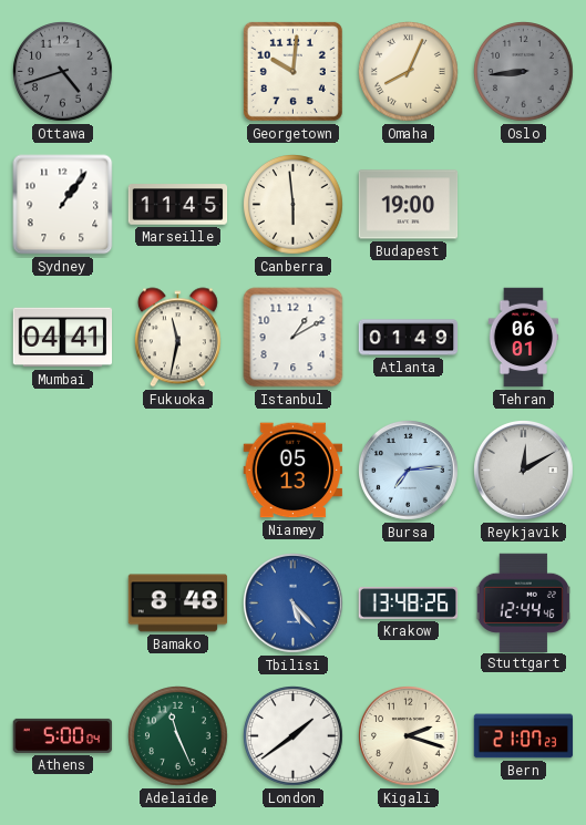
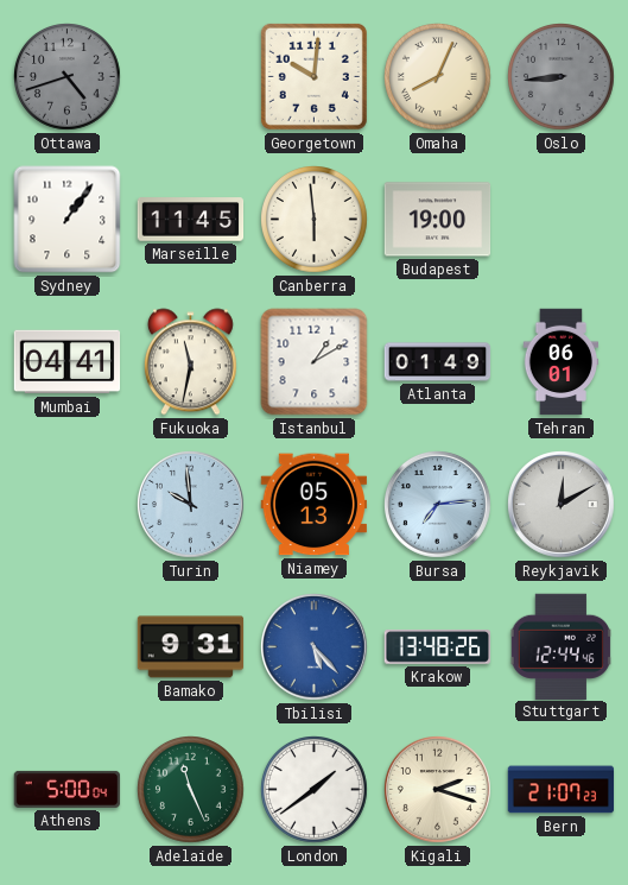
Turin: none -> 9:59 (191, 505)
Bamako: 8:48 -> 9:31 (191, 647)
